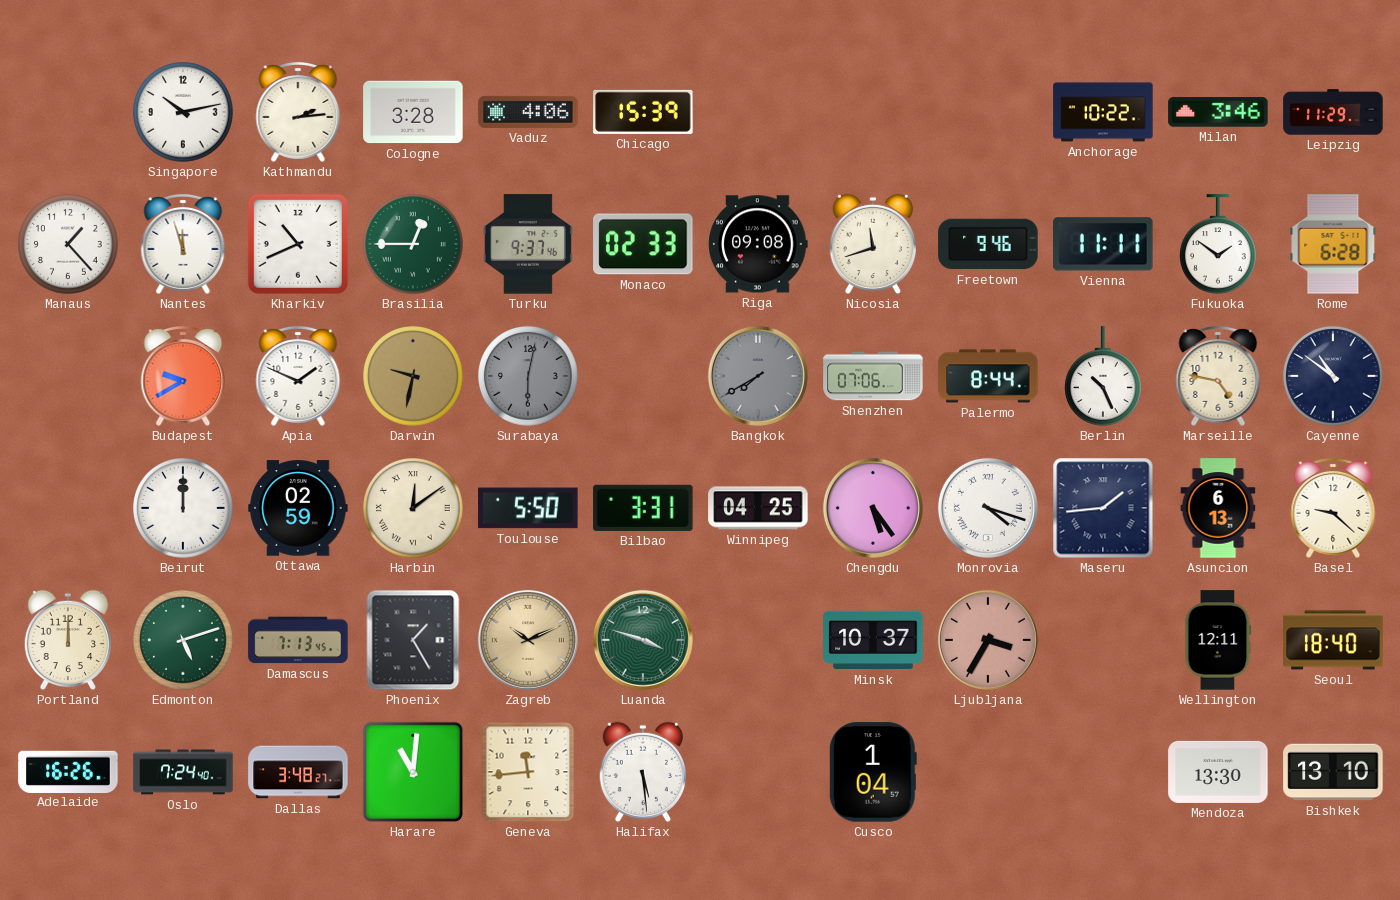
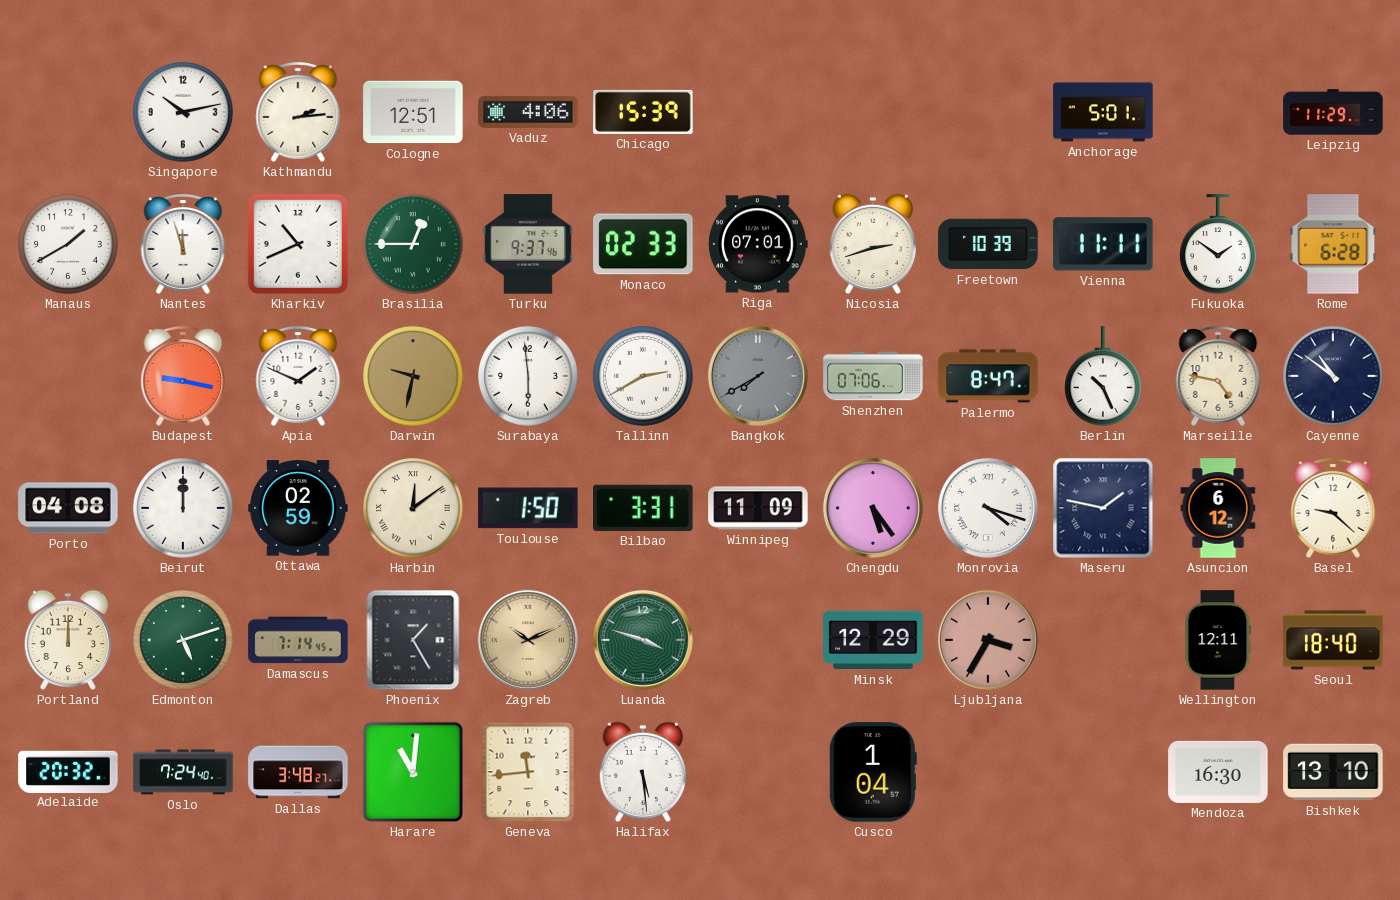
Cologne: 3:28 -> 12:51 (413, 112)
Anchorage: 10:22 -> 5:01 (1103, 112)
Milan: 3:46 -> none (1218, 112)
Manaus: 1:23 -> 1:40 (69, 245)
Riga: 09:08 -> 07:01 (758, 244)
Nicosia: 11:42 -> 2:42 (872, 244)
Freetown: 9:46 -> 10:39 (988, 244)
Budapest: 9:40 -> 9:17 (183, 376)
Surabaya: 6:02 -> 5:59 (529, 377)
Surabaya dial: grey -> white (529, 377)
Tallinn: none -> 2:40 (644, 377)
Palermo: 8:44 -> 8:47 (988, 376)
Porto: none -> 04:08 (68, 508)
Toulouse: 5:50 -> 1:50 (528, 508)
Winnipeg: 04:25 -> 11:09 (758, 508)
Maseru: 1:44 -> 1:47 (1103, 508)
Asuncion: 6:13 -> 6:12 (1218, 508)
Damascus: 7:13 -> 7:14 (298, 640)
Minsk: 10:37 -> 12:29 (873, 640)
Adelaide: 16:26 -> 20:32 (68, 771)
Mendoza: 13:30 -> 16:30 (1218, 772)
